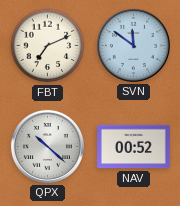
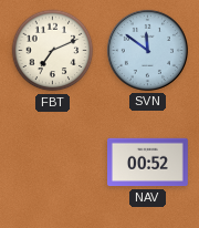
QPX: 10:22 -> none (47, 146)
